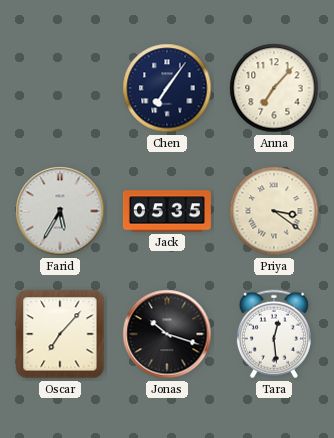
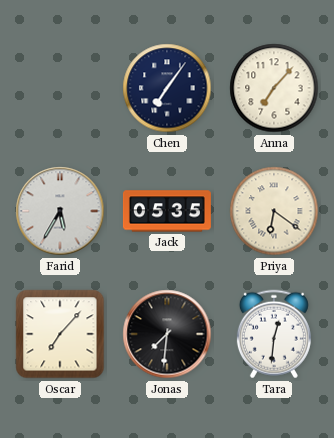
Priya: 3:21 -> 6:21 (274, 211)
Jonas: 10:18 -> 7:31 (167, 334)
Tara: 12:29 -> 12:31 (274, 334)
